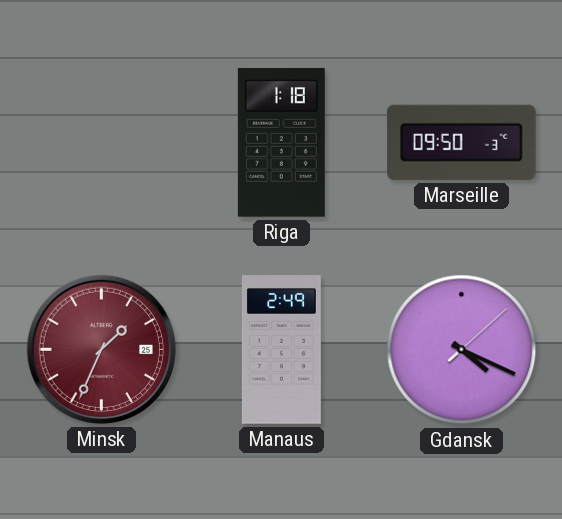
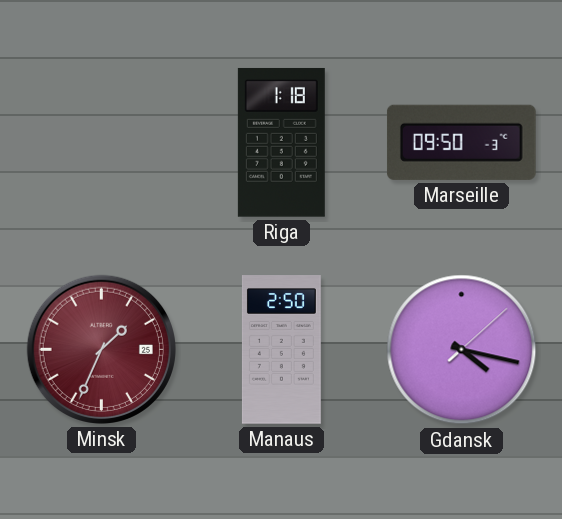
Manaus: 2:49 -> 2:50 (281, 350)
Gdansk: 4:19 -> 4:17 (462, 350)
